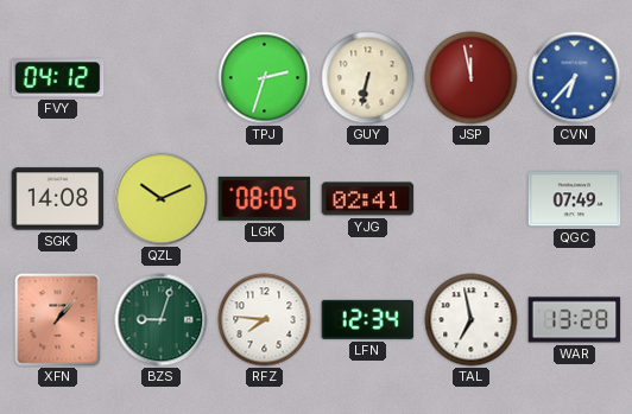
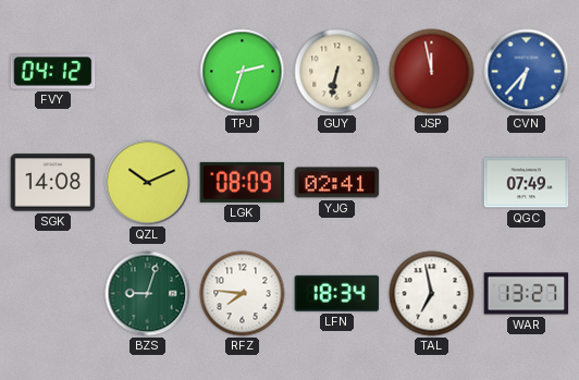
LGK: 08:05 -> 08:09 (243, 182)
XFN: 1:07 -> none (58, 320)
LFN: 12:34 -> 18:34 (337, 293)
WAR: 13:28 -> 13:27 (527, 294)
